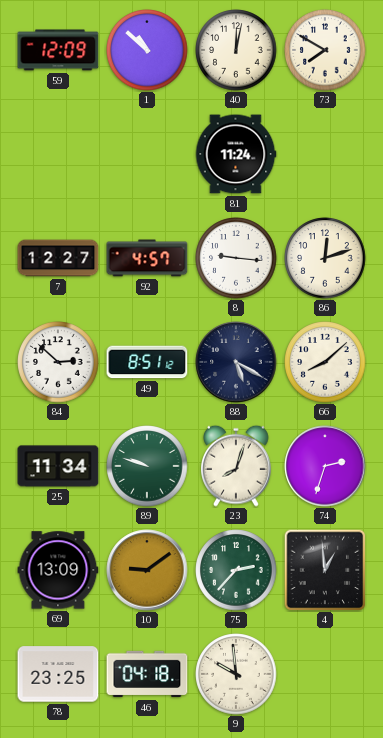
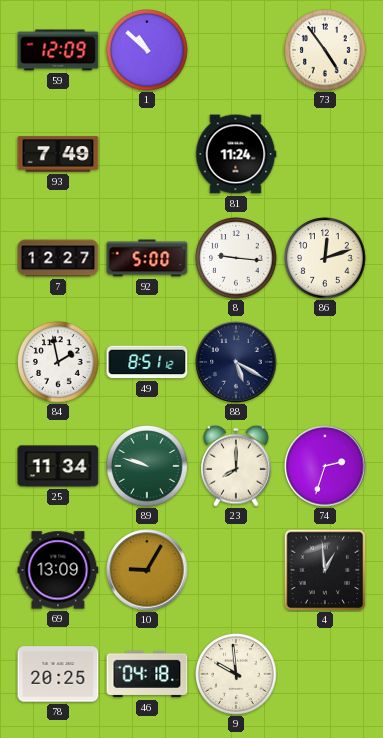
40: 12:02 -> none (236, 50)
73: 7:50 -> 4:54 (325, 50)
93: none -> 7:49 (58, 154)
92: 4:57 -> 5:00 (147, 258)
84: 2:52 -> 1:58 (58, 362)
66: 8:08 -> none (325, 362)
23: 8:03 -> 8:00 (237, 466)
10: 9:09 -> 9:05 (147, 570)
75: 2:37 -> none (236, 570)
78: 23:25 -> 20:25 (58, 674)
